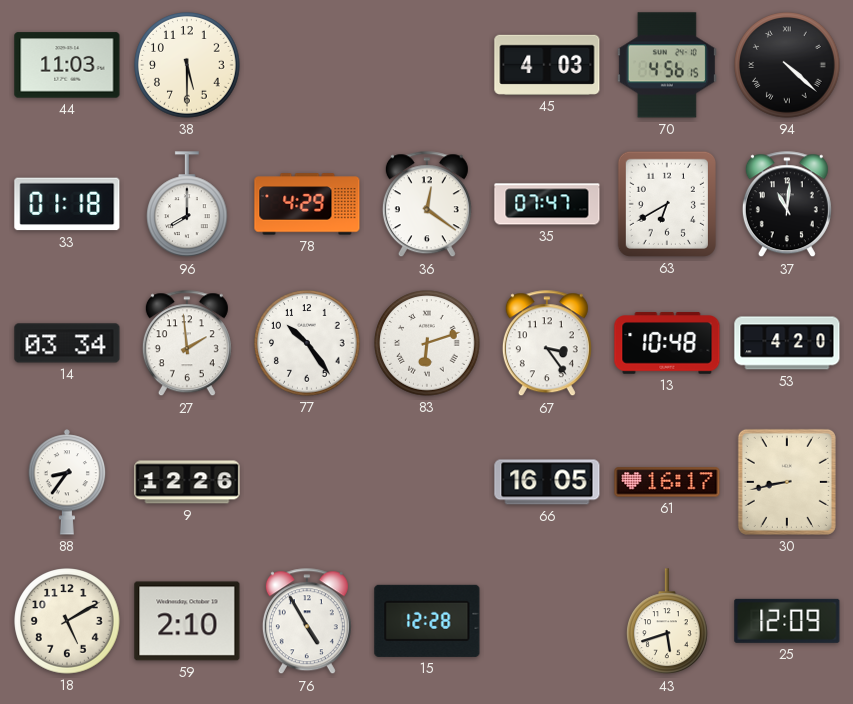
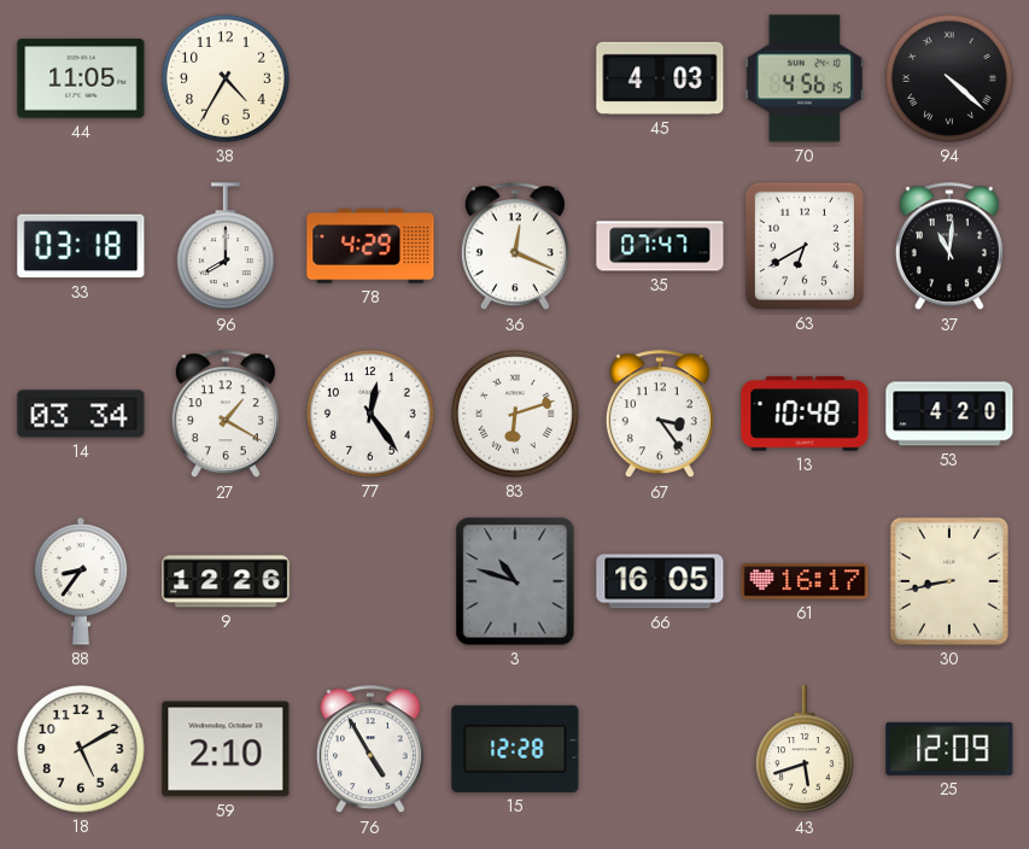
44: 11:03 -> 11:05 (81, 78)
38: 5:30 -> 4:35 (226, 78)
33: 01:18 -> 03:18 (81, 246)
36: 12:21 -> 12:19 (515, 247)
27: 1:59 -> 1:20 (226, 415)
77: 10:24 -> 12:24 (370, 414)
3: none -> 10:48 (515, 581)
